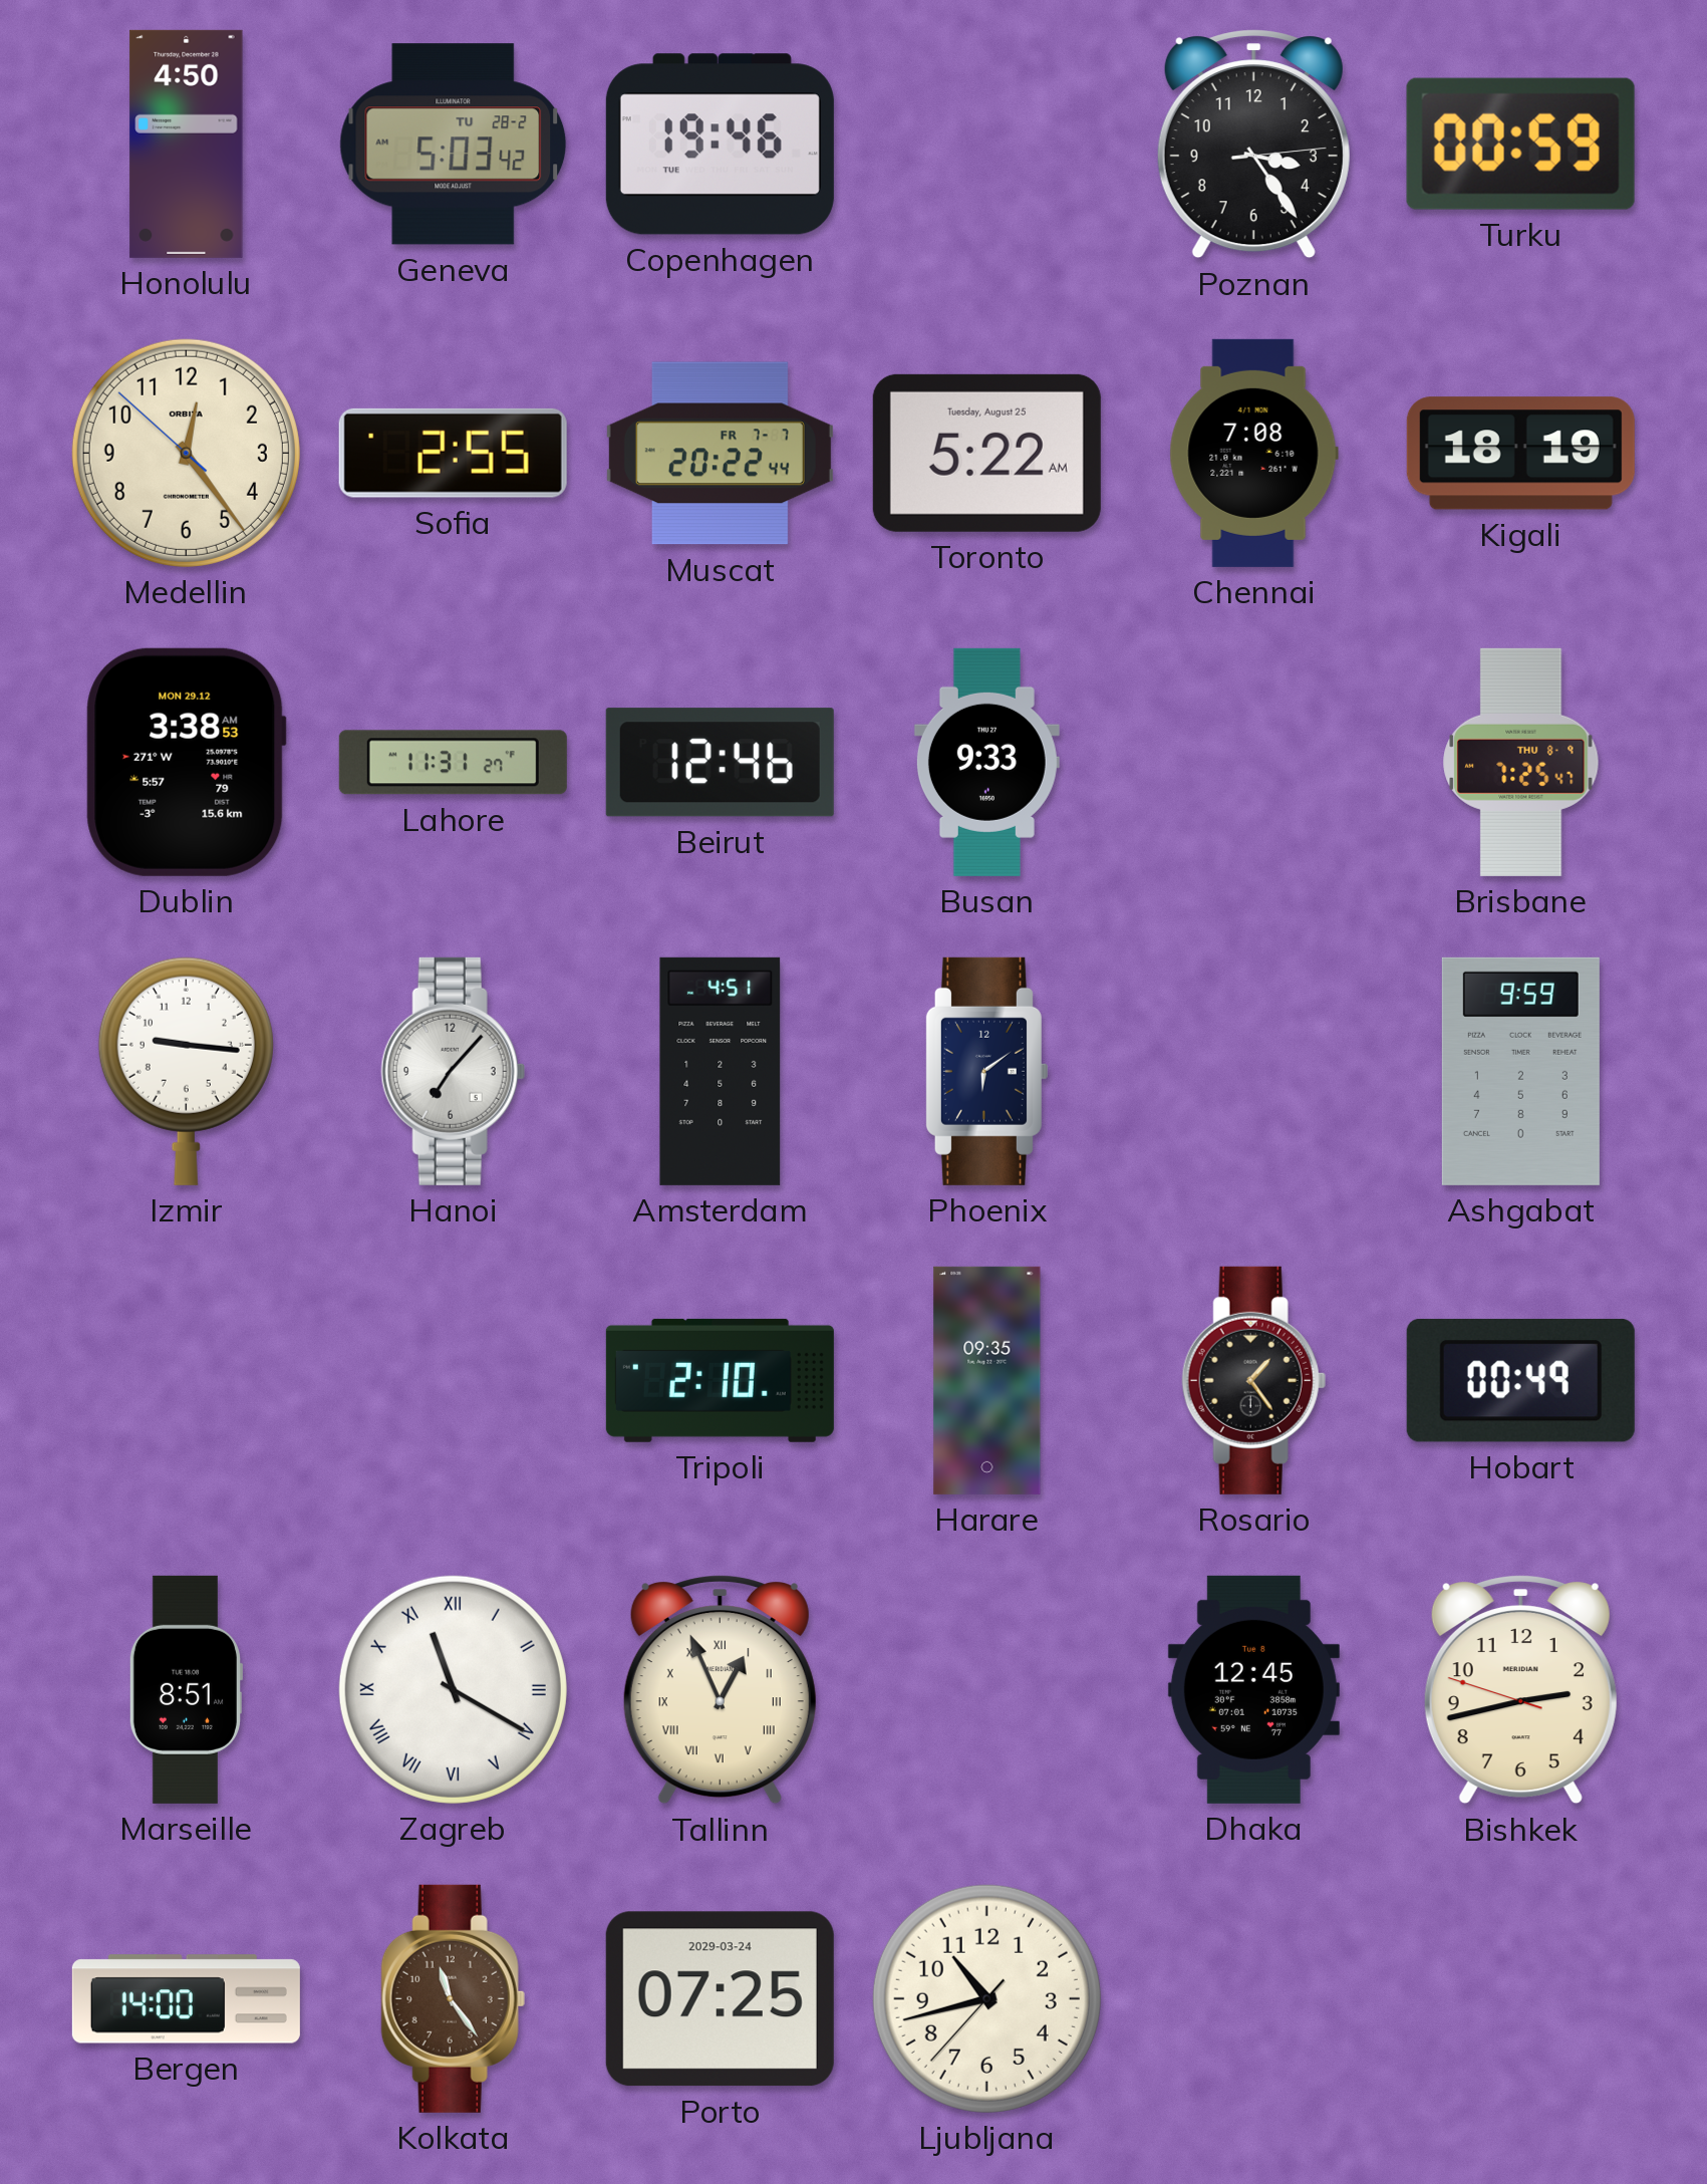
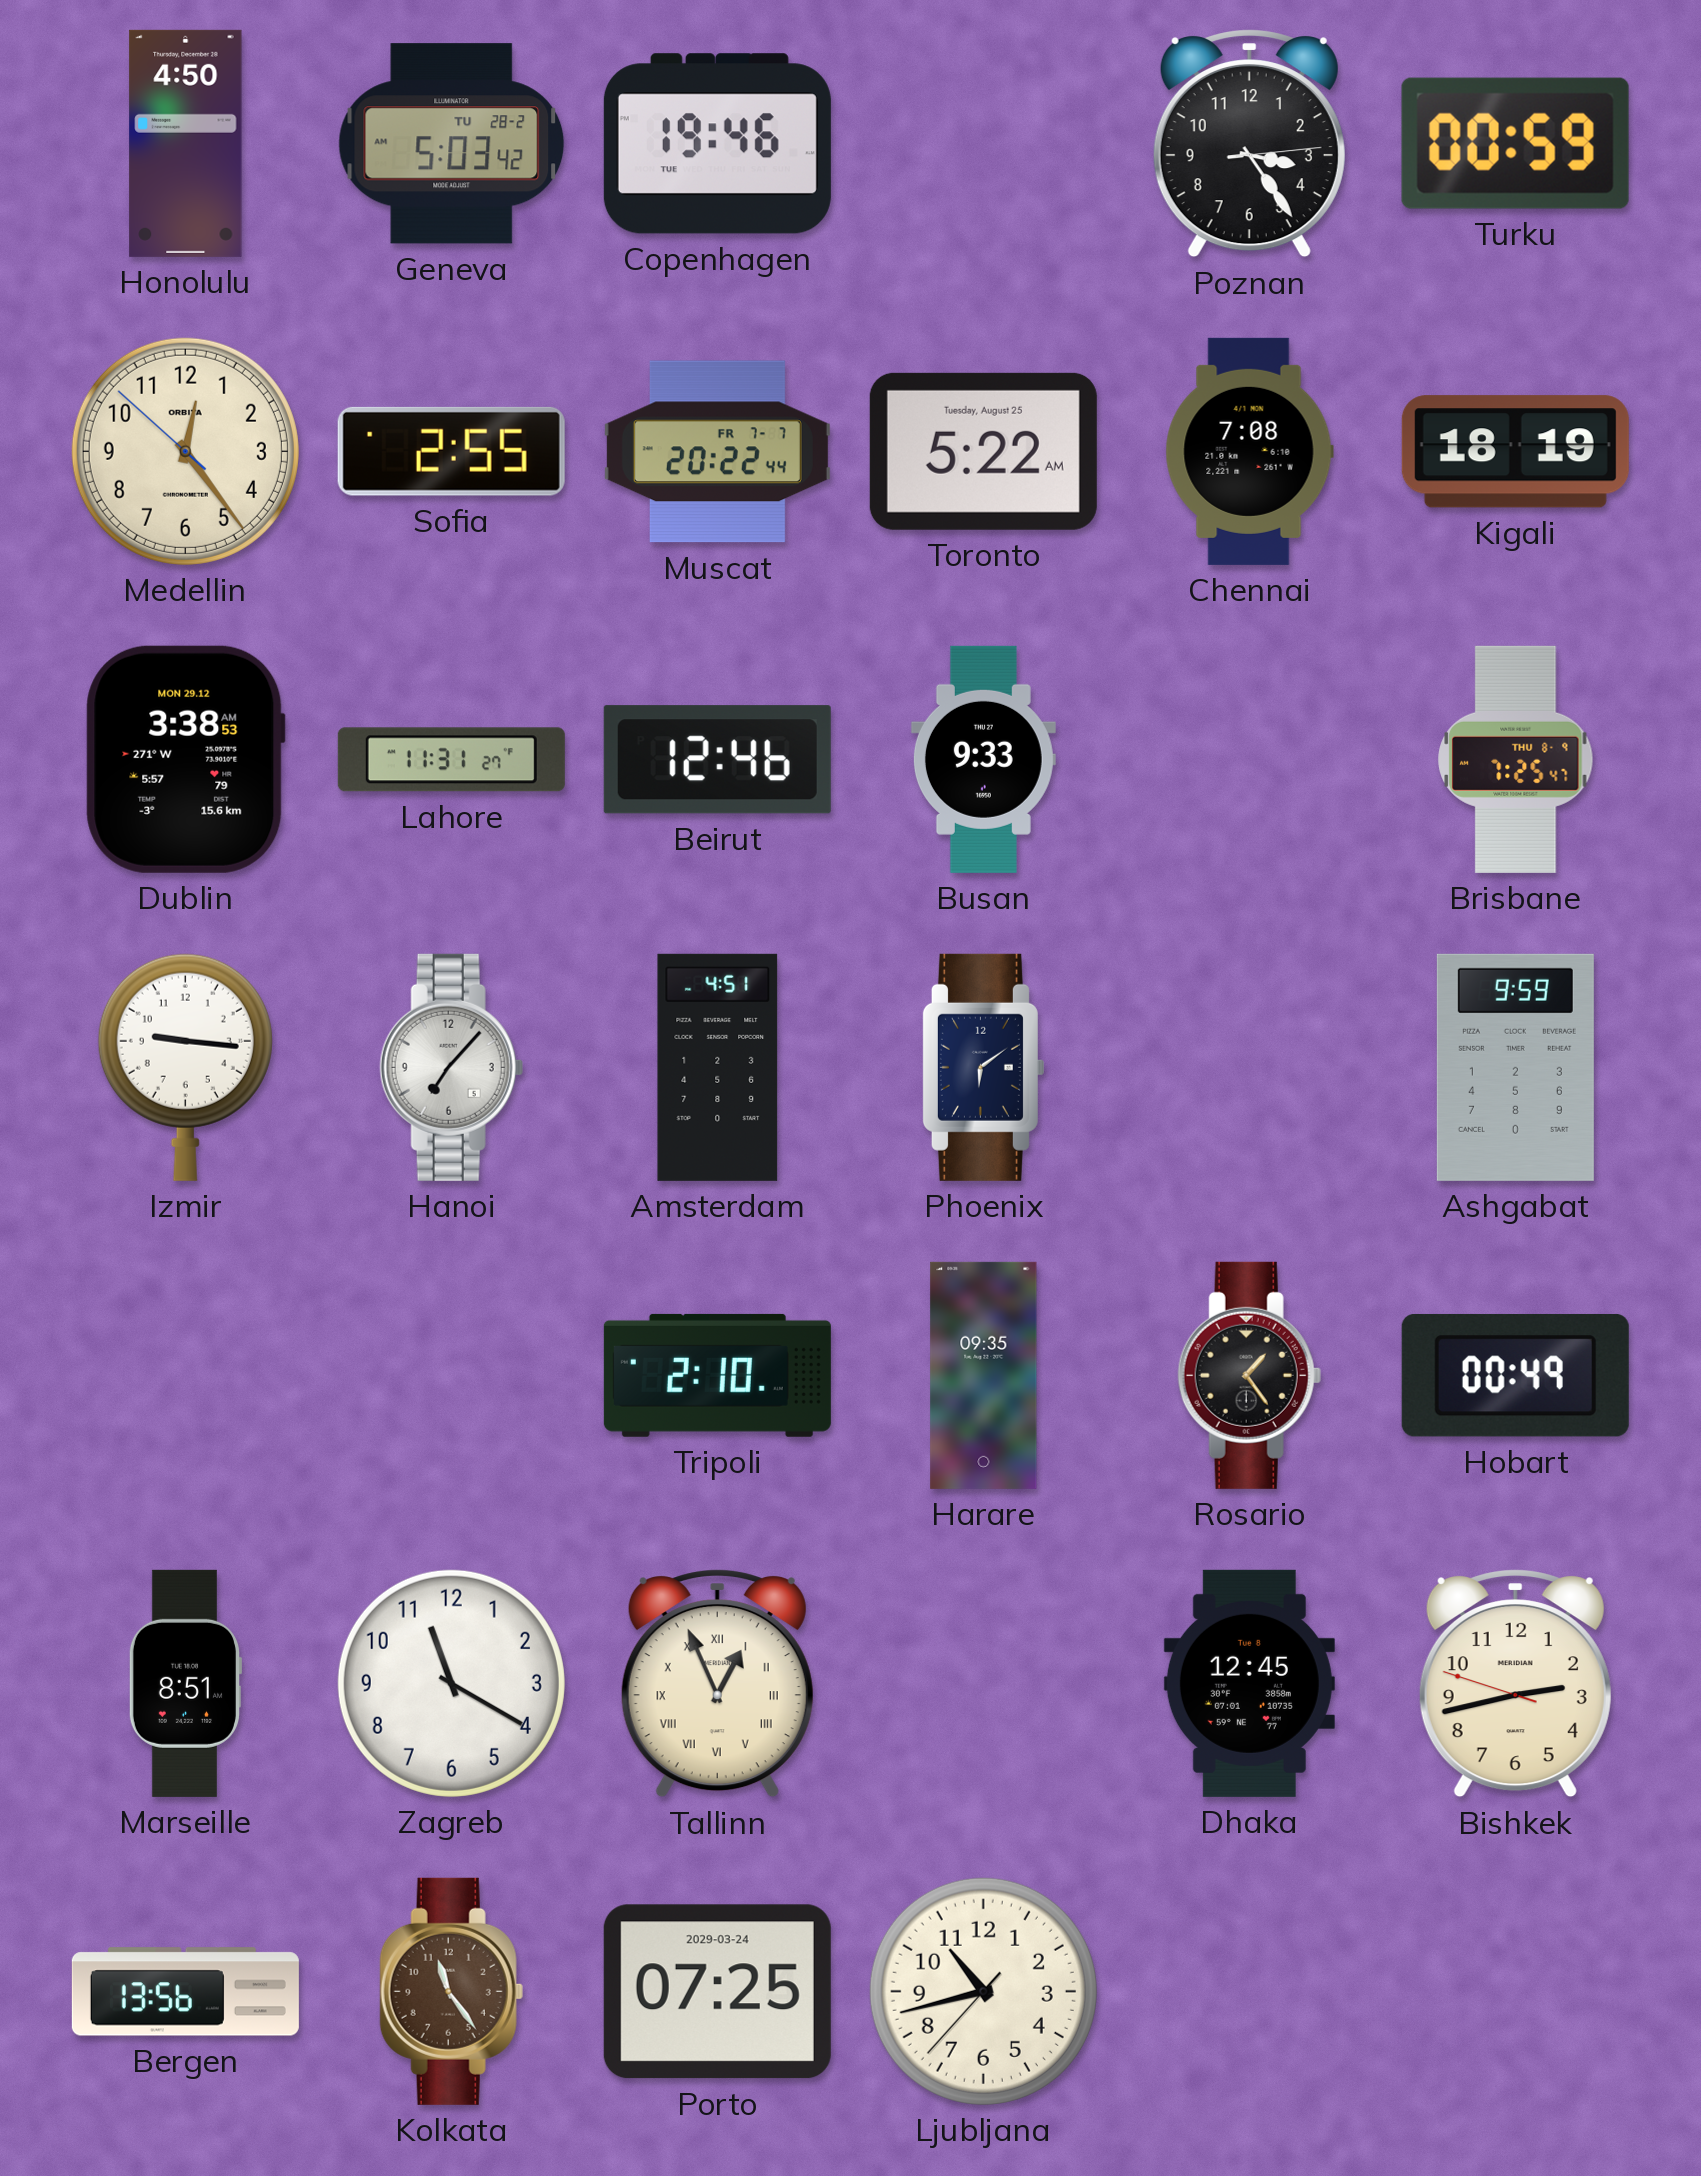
Zagreb numerals: Roman -> Arabic (451, 1683)
Bergen: 14:00 -> 13:56 (185, 1992)
